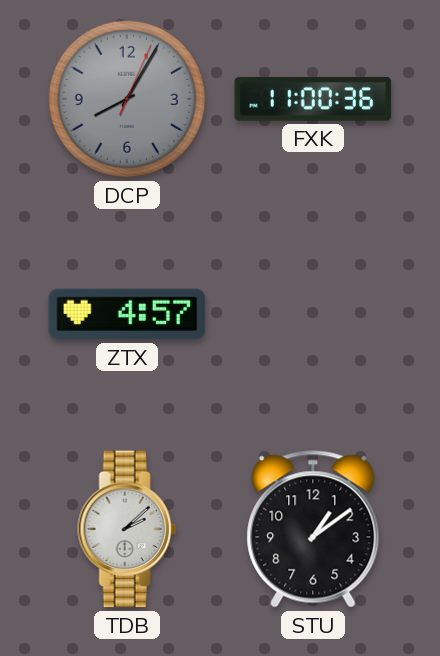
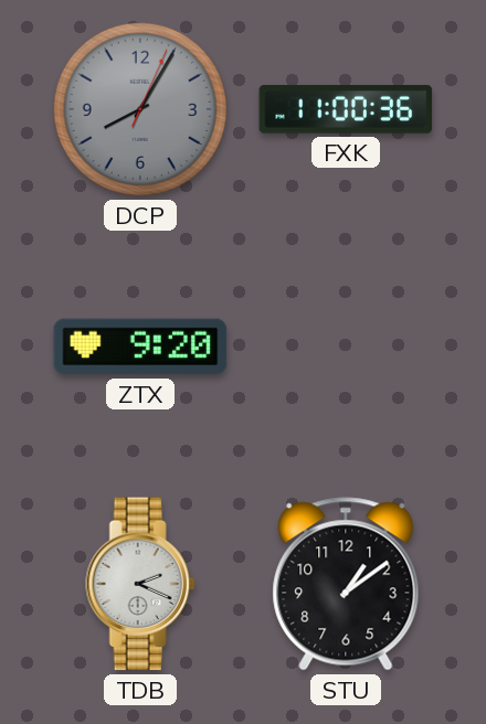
ZTX: 4:57 -> 9:20 (140, 347)
TDB: 2:08 -> 2:19 (140, 584)
